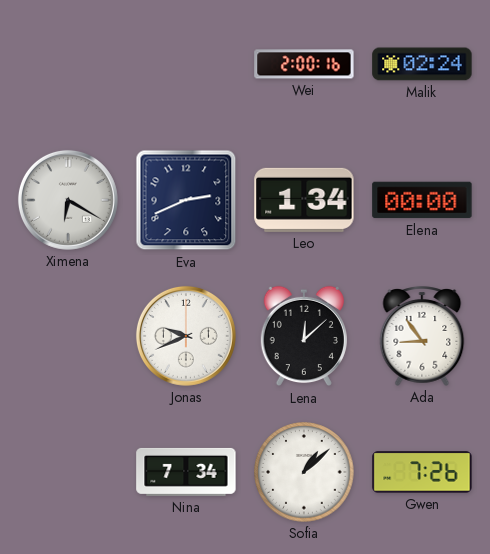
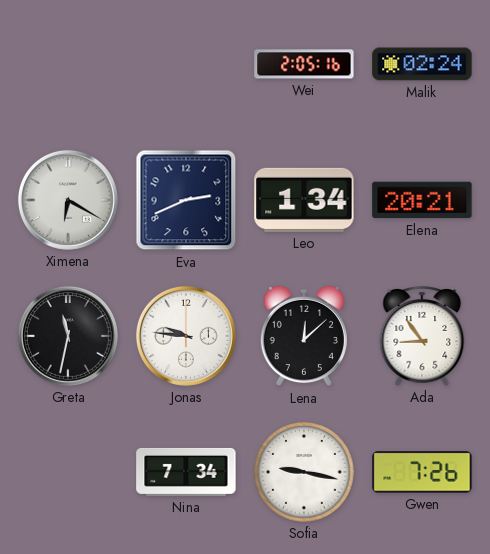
Wei: 2:00 -> 2:05 (304, 64)
Elena: 00:00 -> 20:21 (422, 200)
Greta: none -> 11:32 (68, 336)
Jonas: 9:41 -> 9:46 (186, 336)
Sofia: 1:08 -> 9:17 (304, 472)
